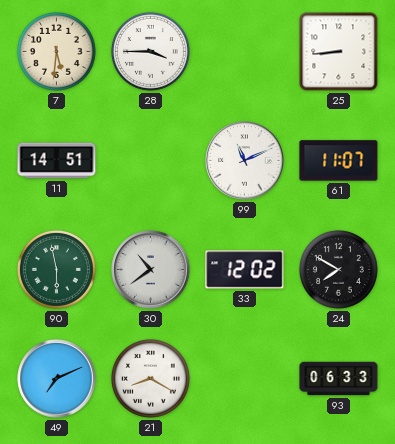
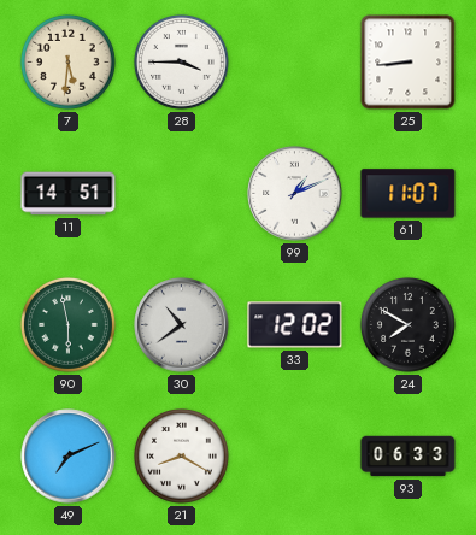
99: 11:11 -> 1:11 (295, 194)
